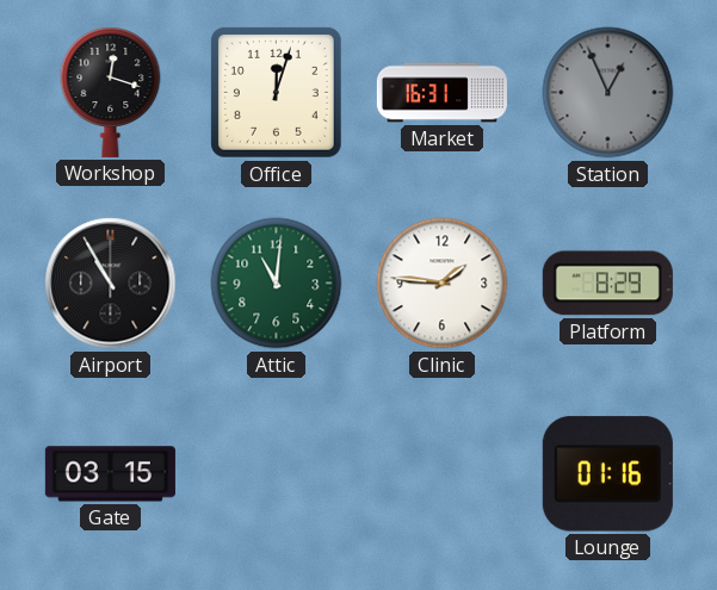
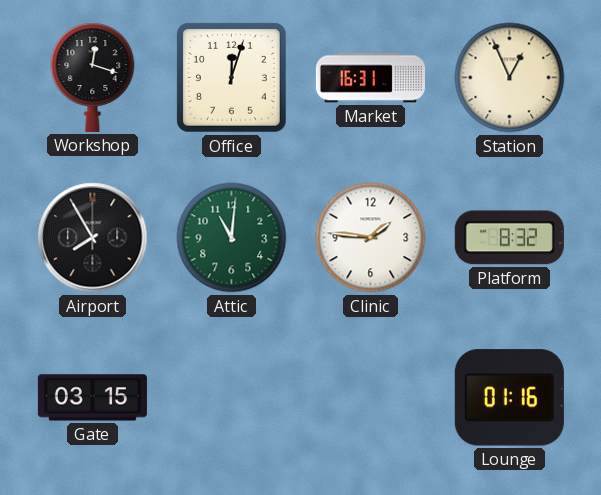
Station dial: grey -> cream (510, 78)
Airport: 10:55 -> 7:55 (93, 238)
Platform: 8:29 -> 8:32 (509, 238)
